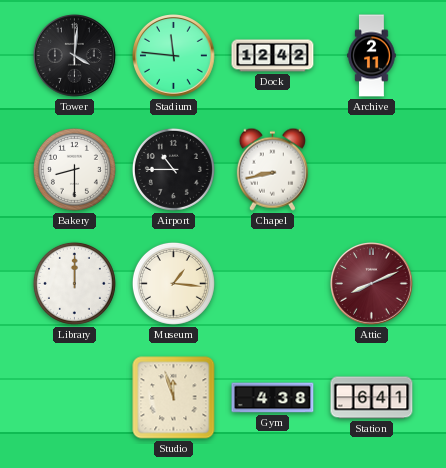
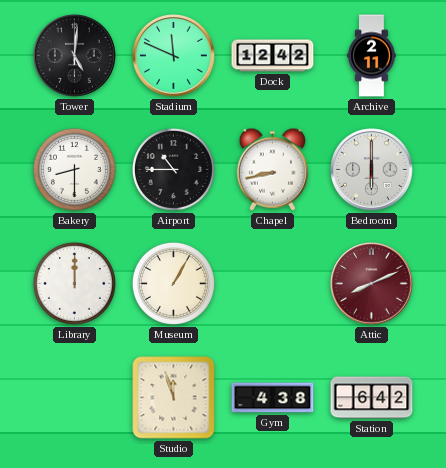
Tower: 4:01 -> 5:01 (75, 56)
Stadium: 11:46 -> 11:49 (174, 56)
Bedroom: none -> 6:00 (372, 170)
Museum: 1:16 -> 1:05 (173, 283)
Station: 6:41 -> 6:42 (372, 398)
